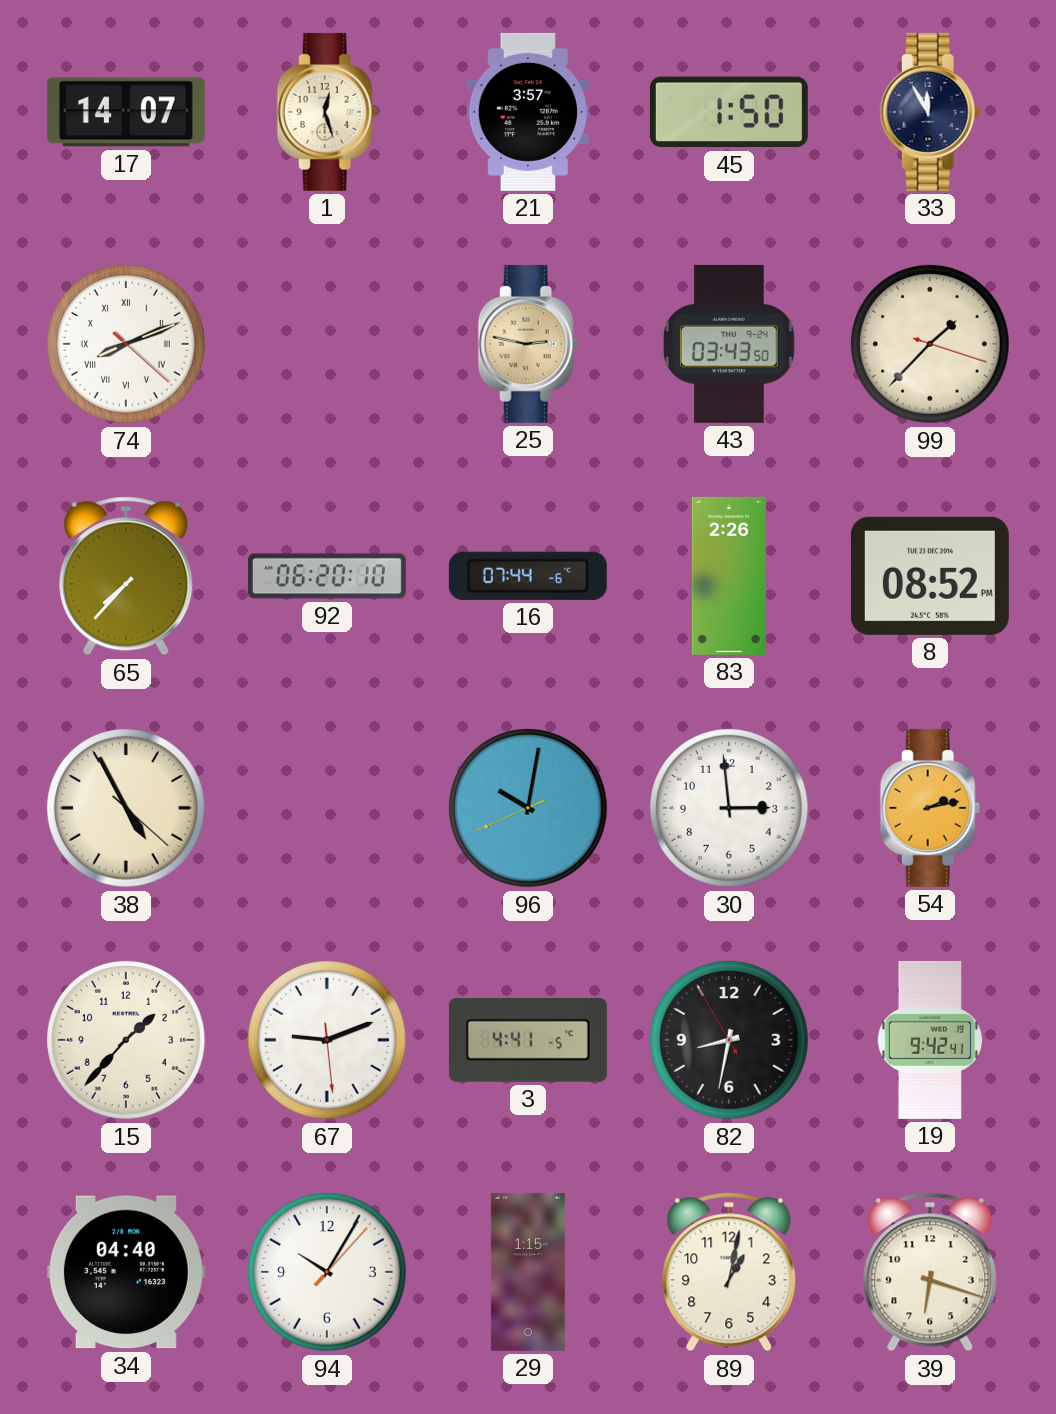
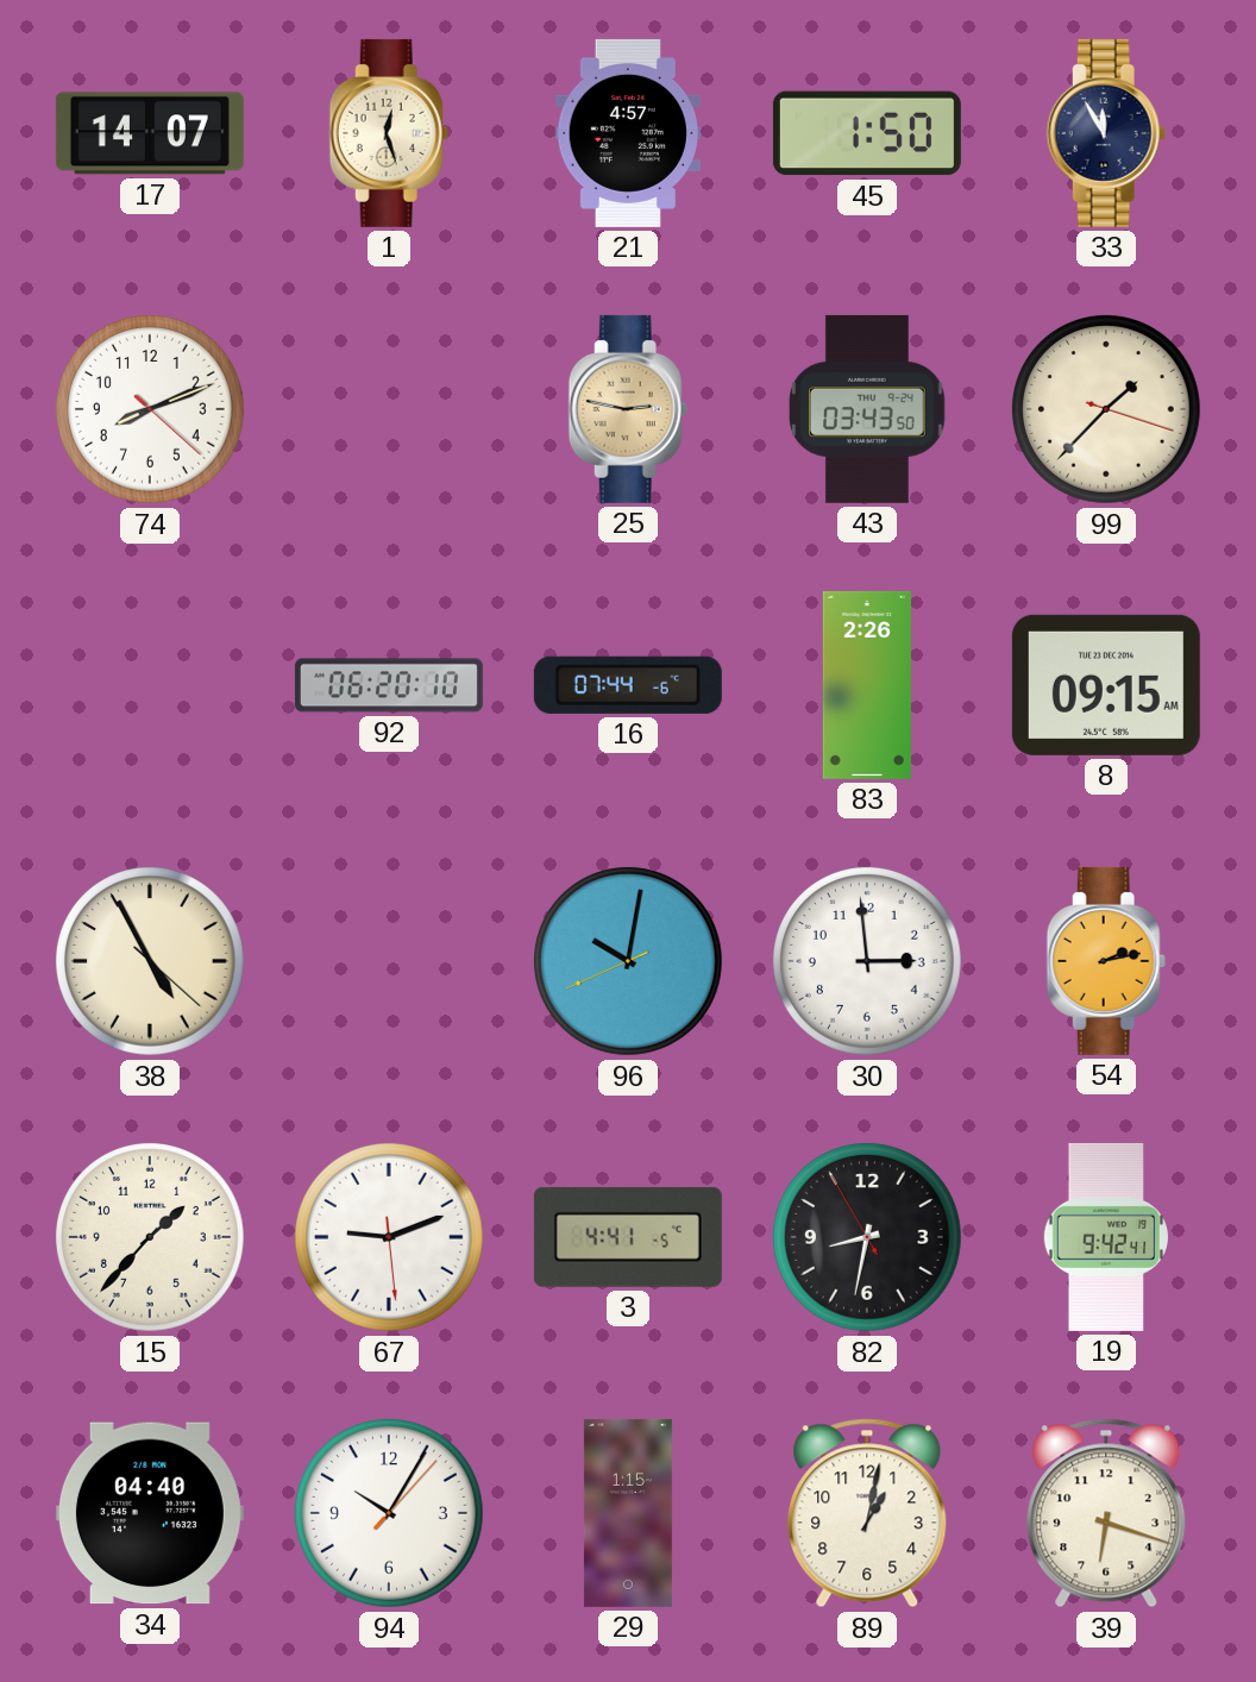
21: 3:57 -> 4:57 (628, 133)
74 numerals: Roman -> Arabic (150, 409)
65: 7:37 -> none (126, 576)
8: 08:52 -> 09:15 (1106, 685)
